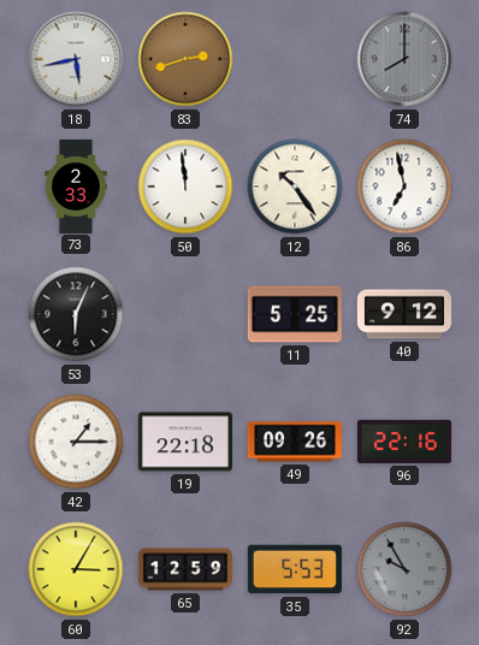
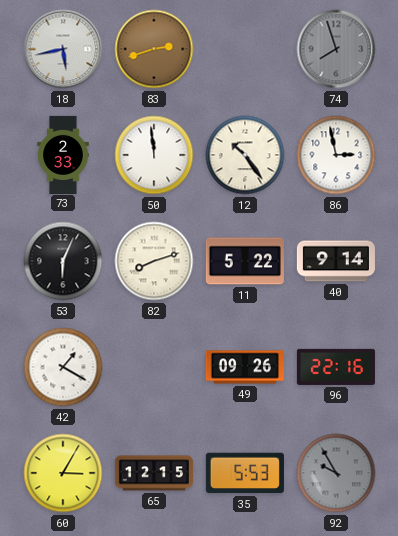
74: 8:00 -> 7:57 (336, 49)
86: 6:58 -> 2:58 (336, 155)
82: none -> 8:12 (154, 261)
11: 5:25 -> 5:22 (245, 261)
40: 9:12 -> 9:14 (336, 261)
42: 1:15 -> 1:20 (63, 367)
19: 22:18 -> none (185, 442)
65: 12:59 -> 12:15 (154, 473)
